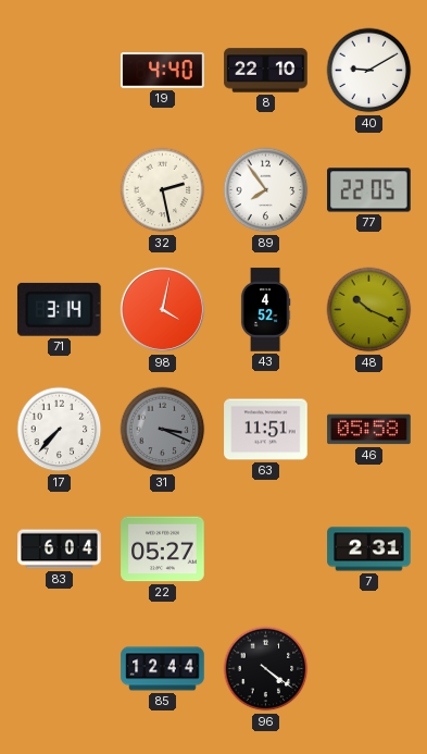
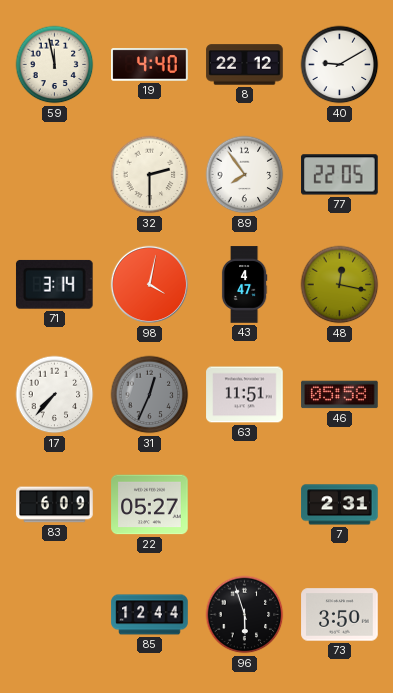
59: none -> 11:58 (55, 65)
8: 22:10 -> 22:12 (245, 65)
32: 2:28 -> 2:30 (150, 175)
43: 4:52 -> 4:47 (244, 285)
48: 10:19 -> 12:17 (340, 285)
31: 3:19 -> 12:34 (150, 395)
83: 6:04 -> 6:09 (55, 505)
96: 4:21 -> 5:57 (245, 615)
73: none -> 3:50 (340, 615)
